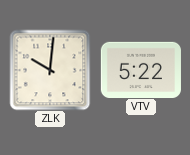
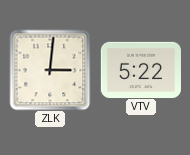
ZLK: 10:01 -> 3:01 (50, 70)
